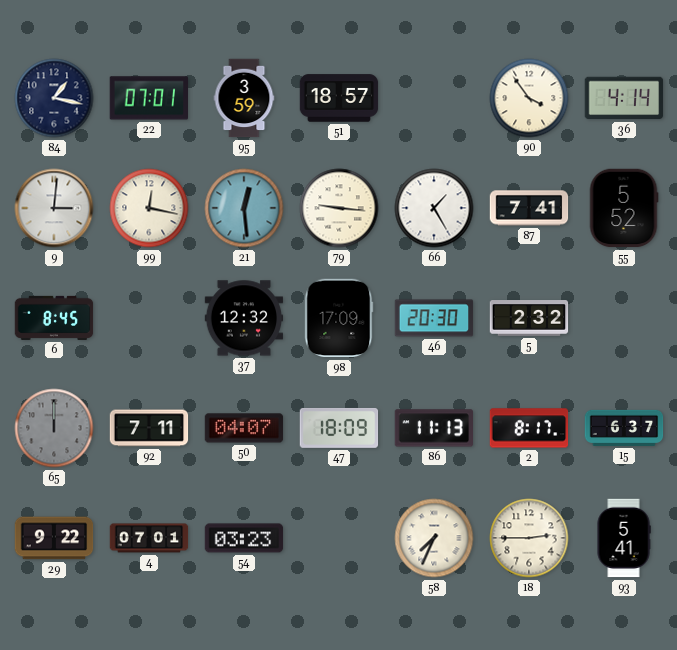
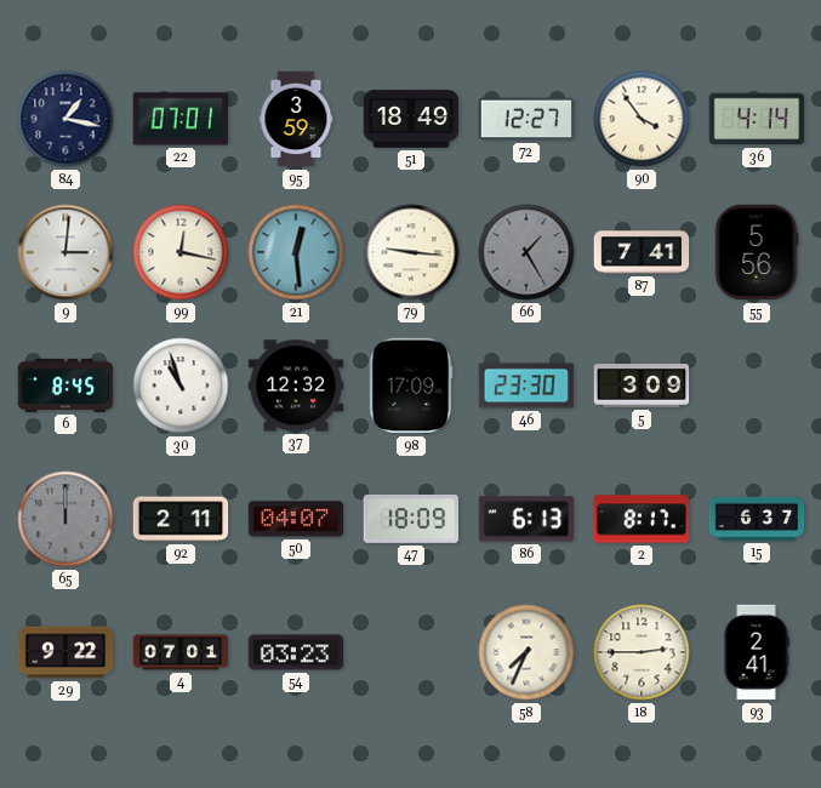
51: 18:57 -> 18:49 (411, 119)
72: none -> 12:27 (526, 119)
66 dial: white -> grey (526, 252)
55: 5:52 -> 5:56 (757, 252)
30: none -> 10:57 (181, 386)
46: 20:30 -> 23:30 (526, 386)
5: 2:32 -> 3:09 (642, 386)
92: 7:11 -> 2:11 (181, 519)
86: 11:13 -> 6:13 (526, 519)
93: 5:41 -> 2:41 (757, 652)
